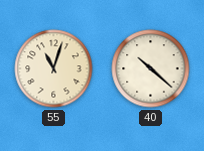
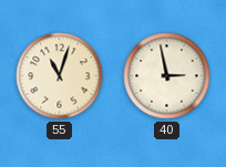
40: 10:22 -> 2:58 (167, 76)
